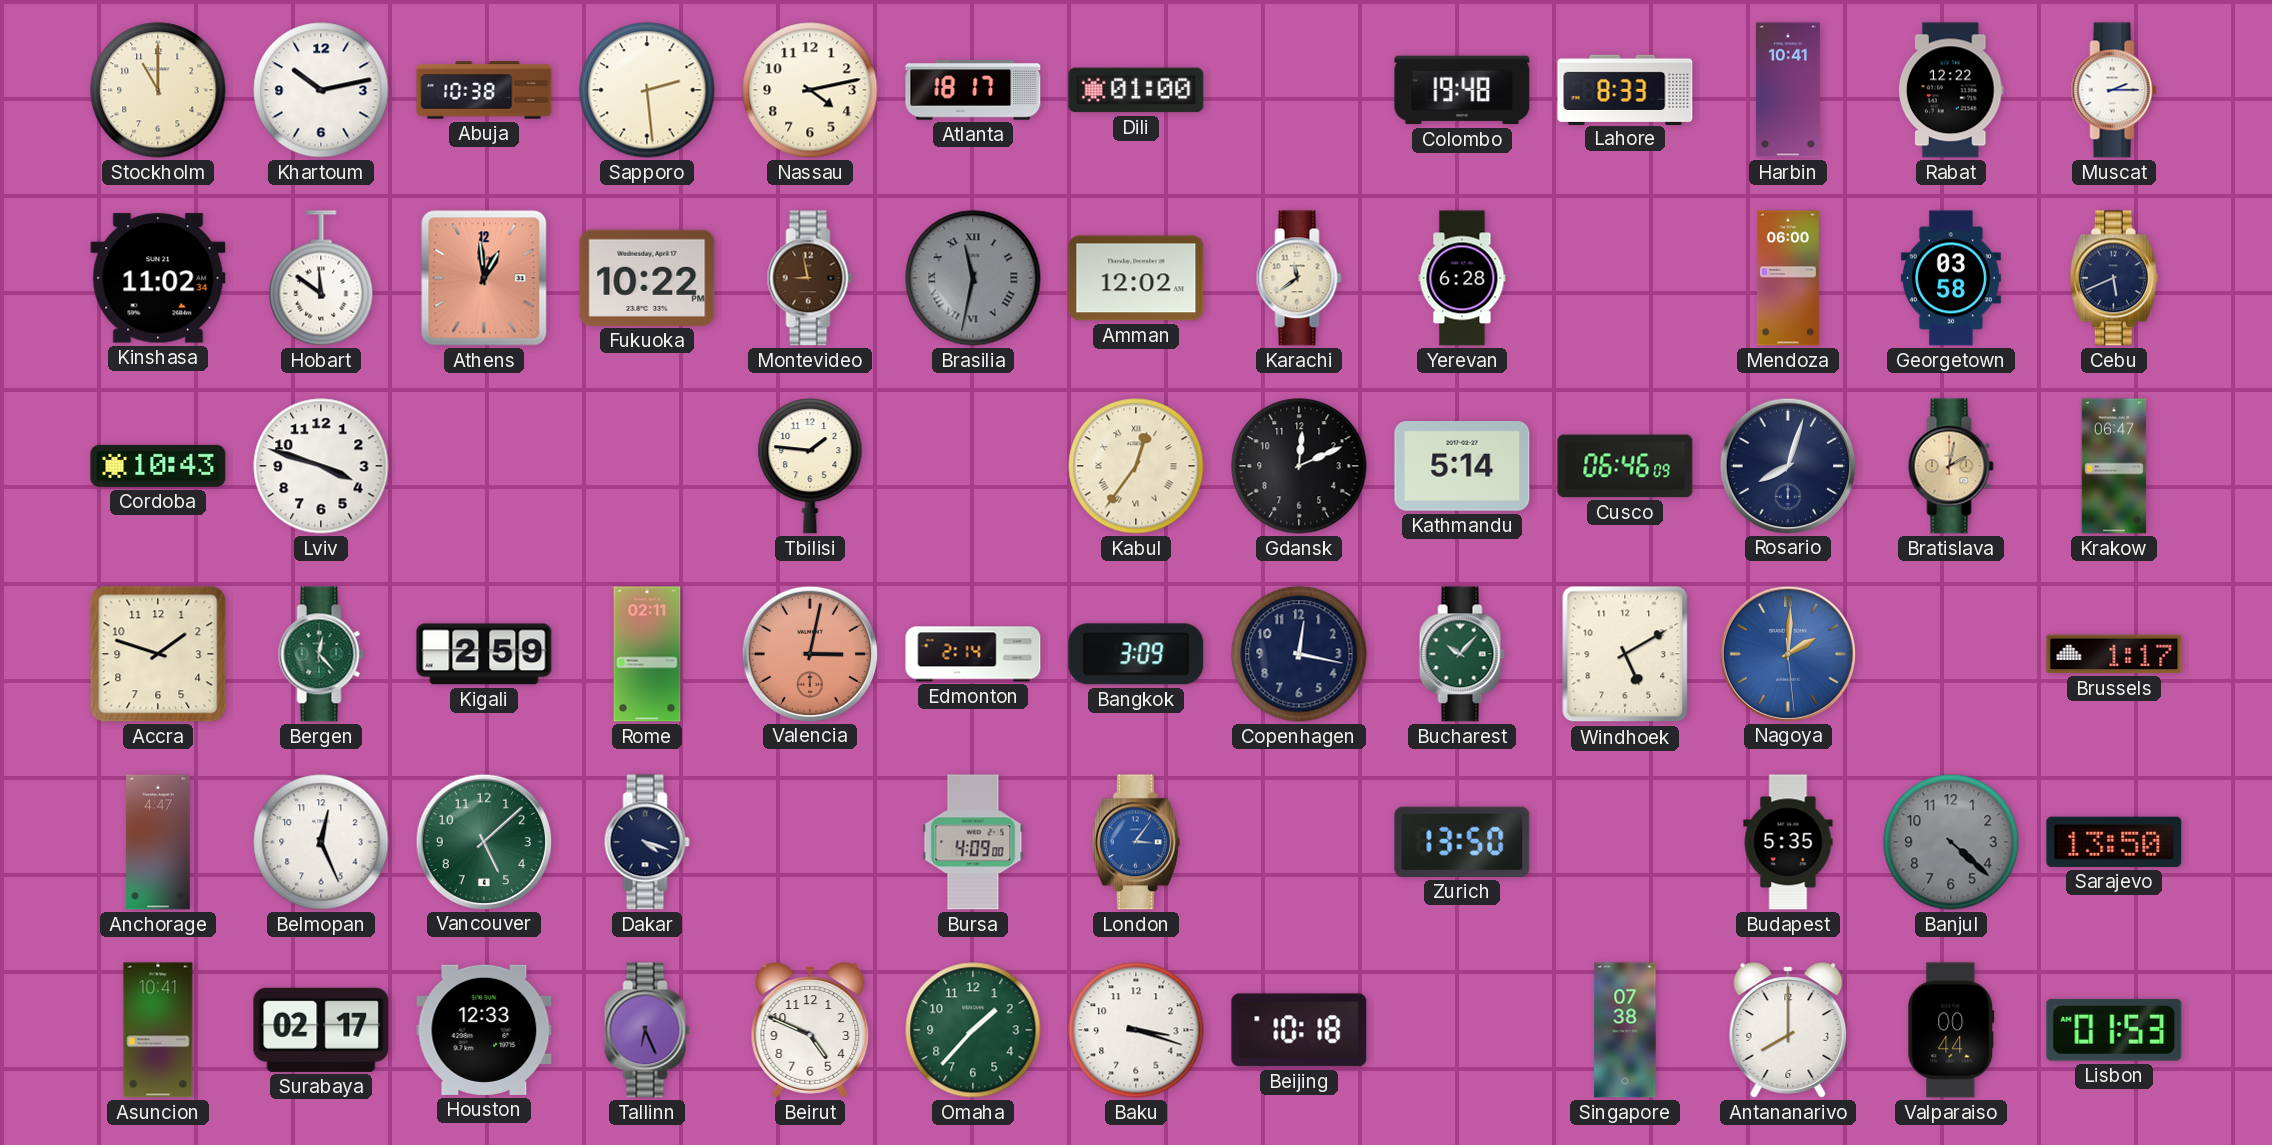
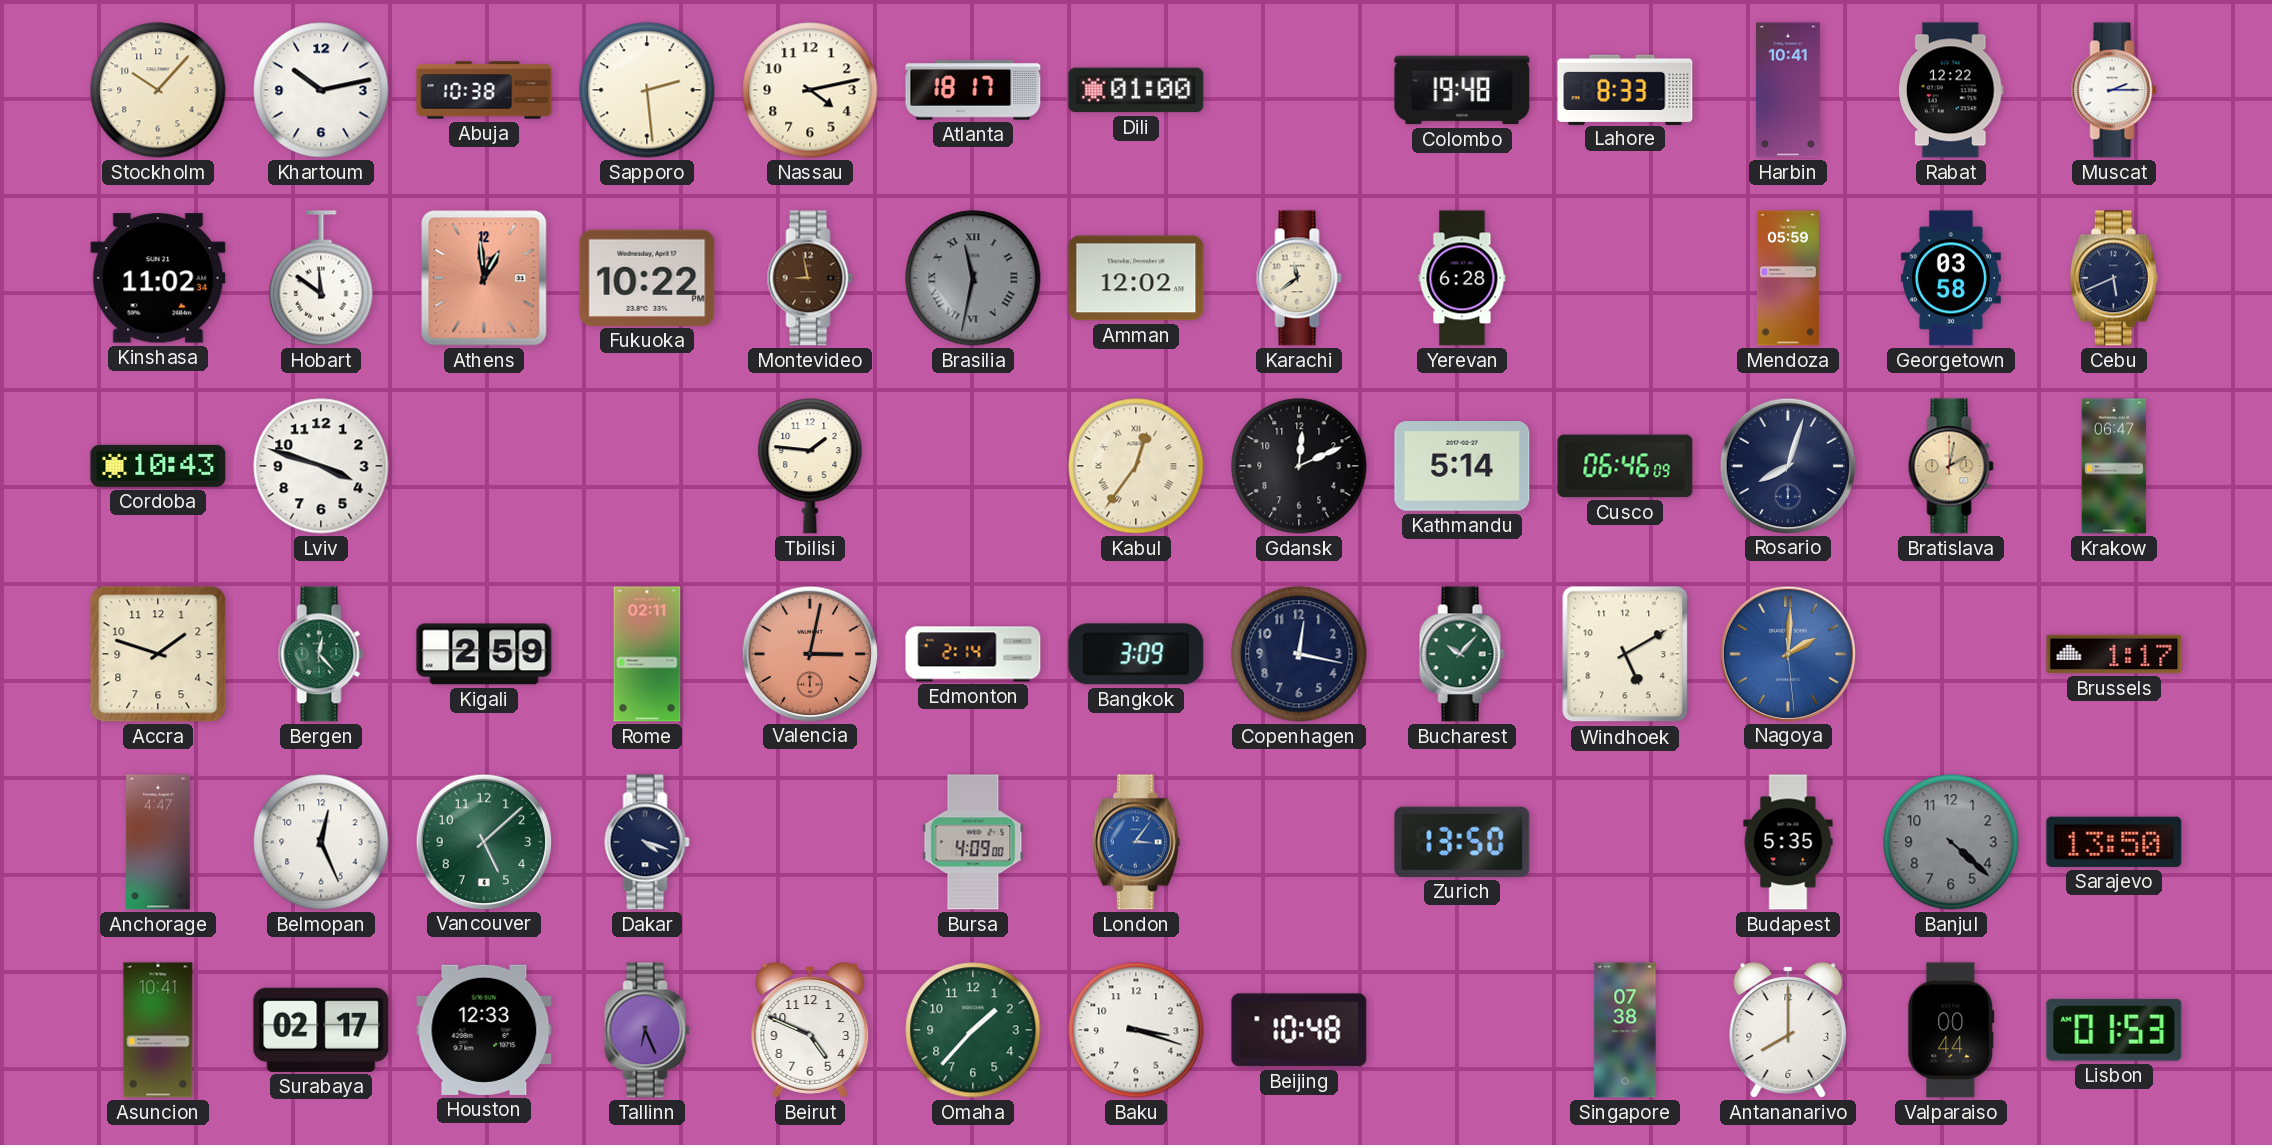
Stockholm: 11:00 -> 10:07 (158, 90)
Mendoza: 06:00 -> 05:59 (1788, 278)
Beijing: 10:18 -> 10:48 (1299, 1030)
